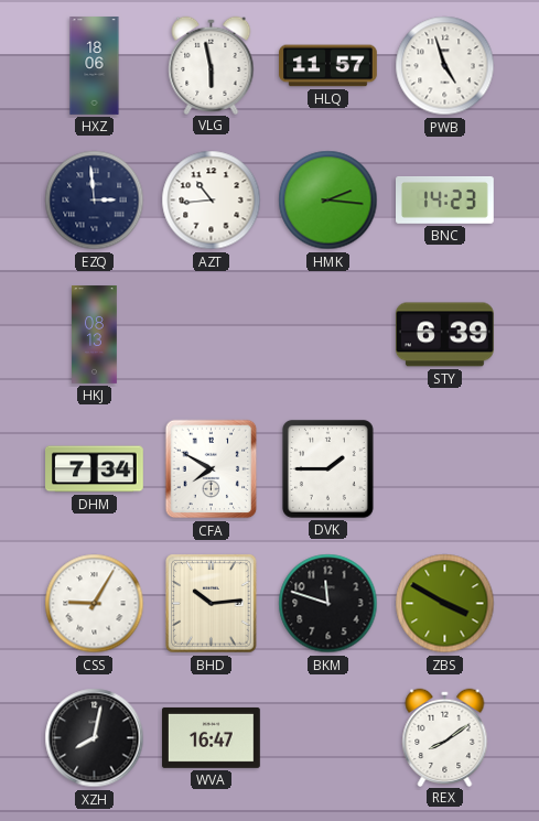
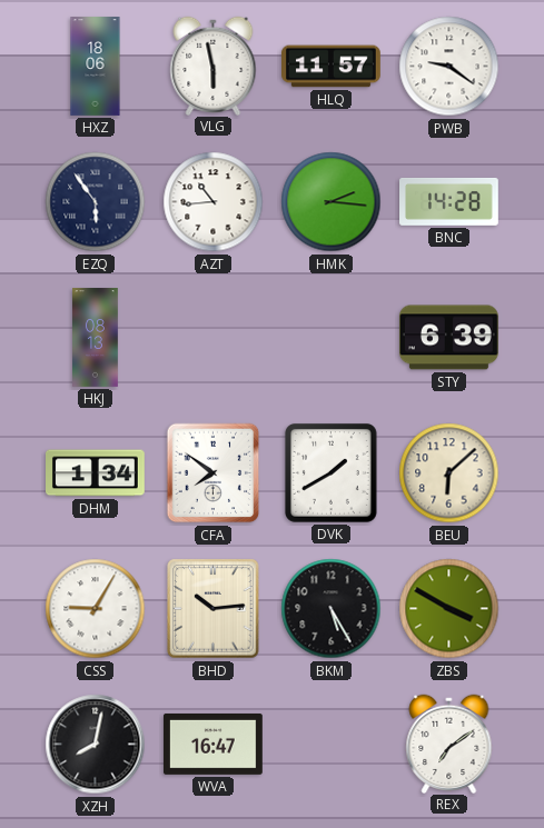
PWB: 4:57 -> 9:21 (449, 67)
EZQ: 2:59 -> 5:54 (96, 202)
BNC: 14:23 -> 14:28 (449, 201)
DHM: 7:34 -> 1:34 (96, 473)
CFA: 7:50 -> 7:51 (214, 473)
DVK: 1:45 -> 1:40 (330, 472)
BEU: none -> 6:08 (449, 473)
BKM: 11:48 -> 5:25 (332, 609)
REX: 8:09 -> 7:09 (449, 744)
